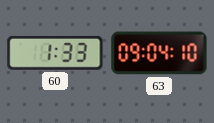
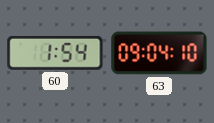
60: 1:33 -> 1:54 (55, 53)
